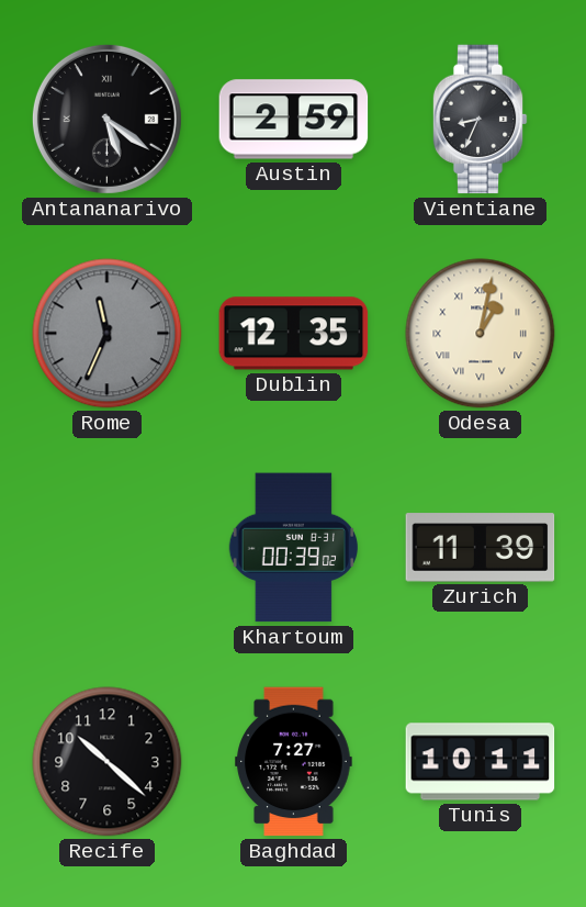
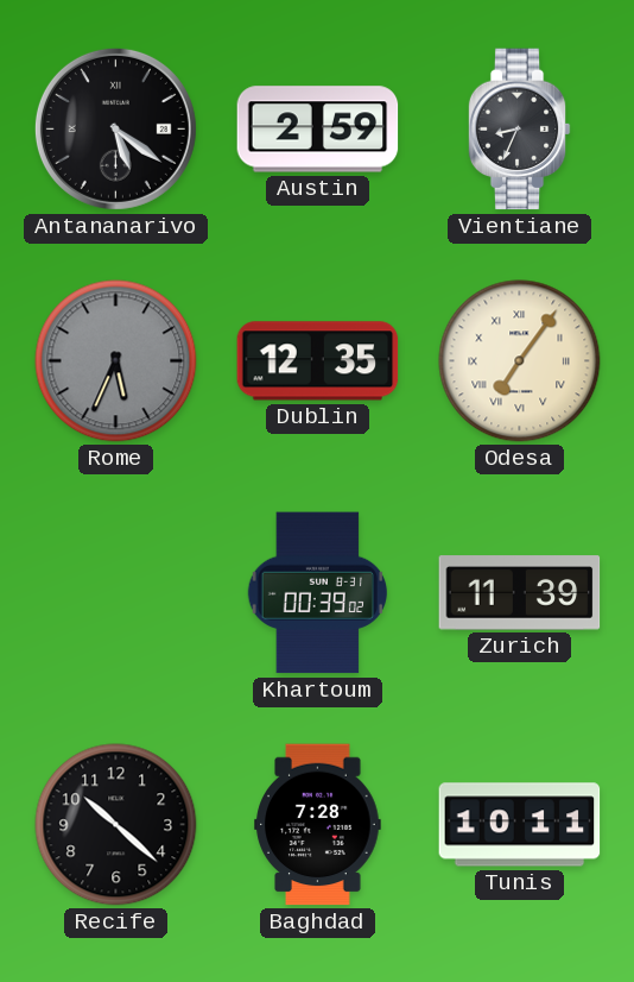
Rome: 11:34 -> 5:34 (116, 361)
Odesa: 1:02 -> 7:06 (520, 361)
Baghdad: 7:27 -> 7:28 (318, 825)
